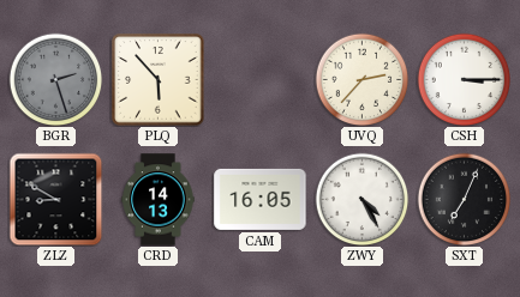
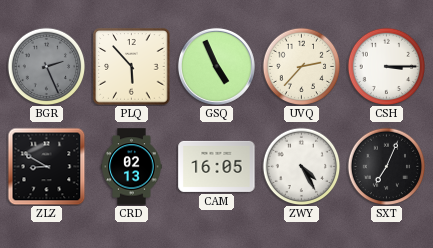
BGR: 2:27 -> 2:26 (46, 66)
GSQ: none -> 4:56 (216, 66)
CRD: 14:13 -> 02:13 (132, 167)
